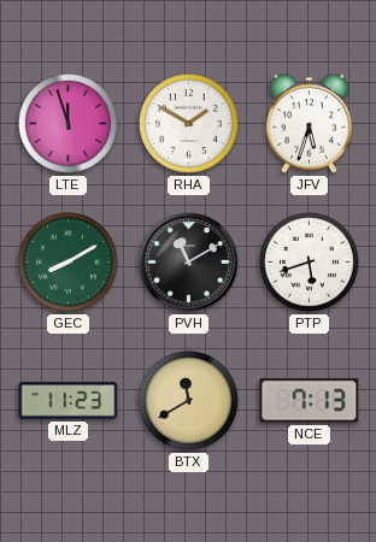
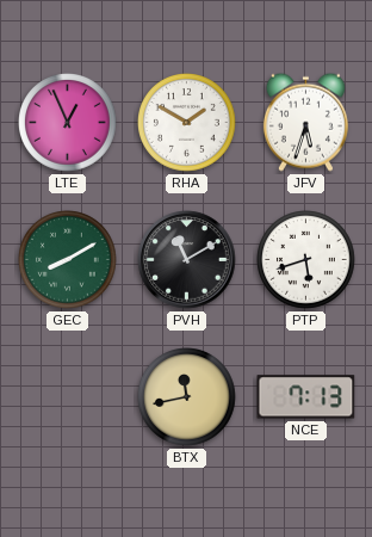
LTE: 11:57 -> 12:56 (68, 123)
MLZ: 11:23 -> none (69, 401)
BTX: 11:40 -> 11:43 (187, 397)
